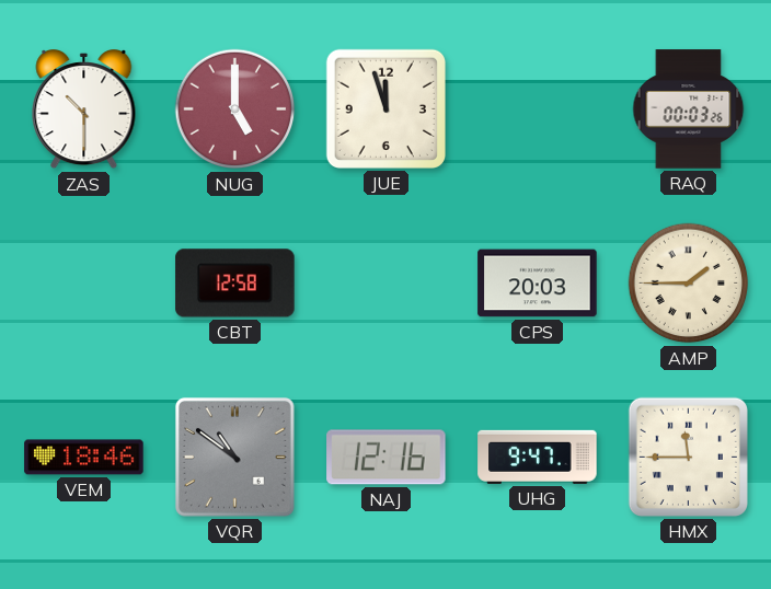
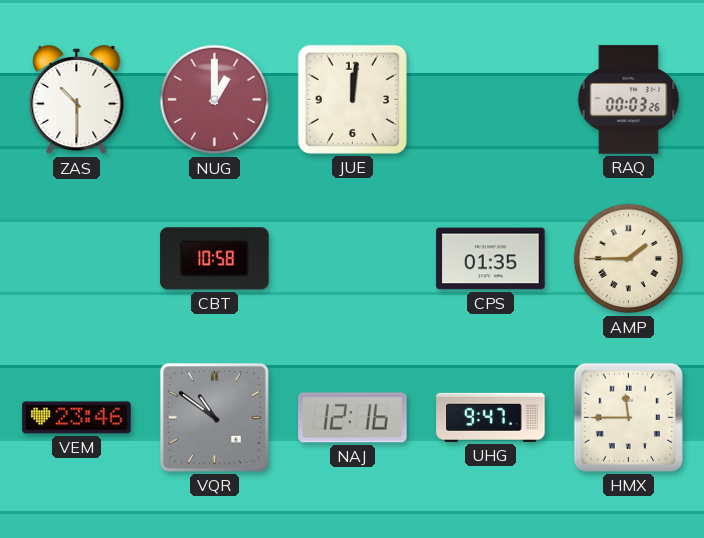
NUG: 5:00 -> 1:00 (215, 100)
JUE: 11:57 -> 12:01 (352, 99)
CBT: 12:58 -> 10:58 (215, 259)
CPS: 20:03 -> 01:35 (491, 259)
VEM: 18:46 -> 23:46 (77, 418)
